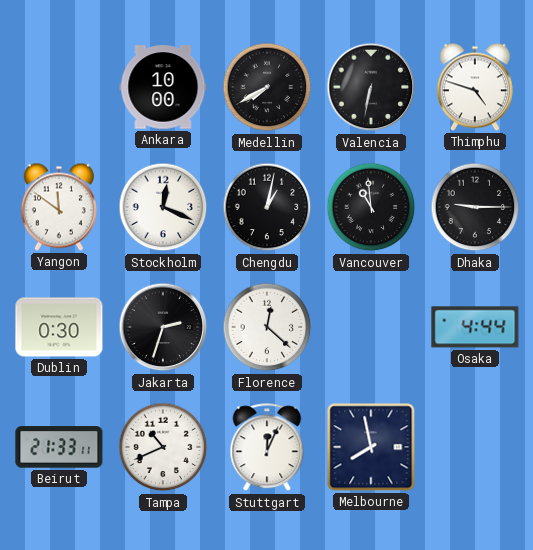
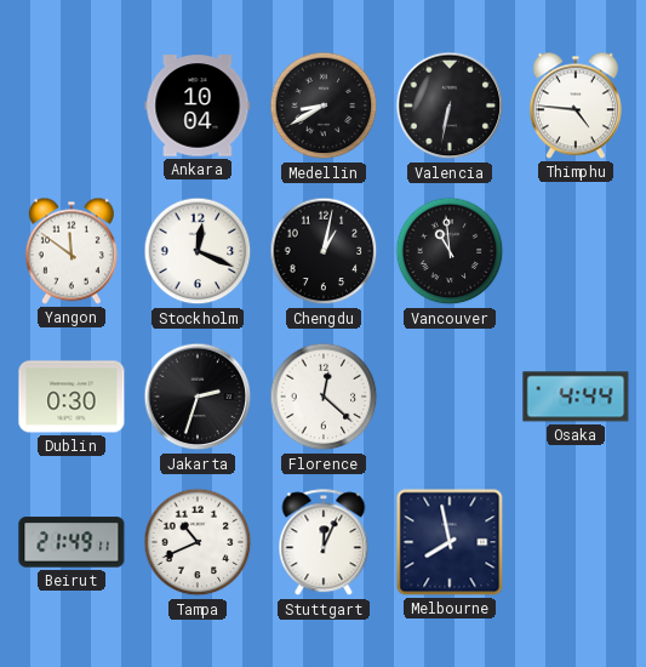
Ankara: 10:00 -> 10:04 (198, 106)
Medellin: 7:40 -> 8:40 (324, 106)
Thimphu: 4:48 -> 4:46 (576, 106)
Dhaka: 9:15 -> none (475, 207)
Beirut: 21:33 -> 21:49 (72, 542)
